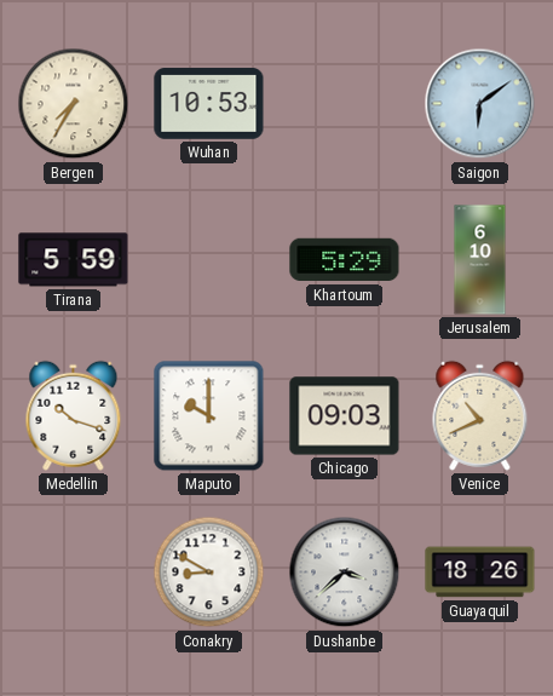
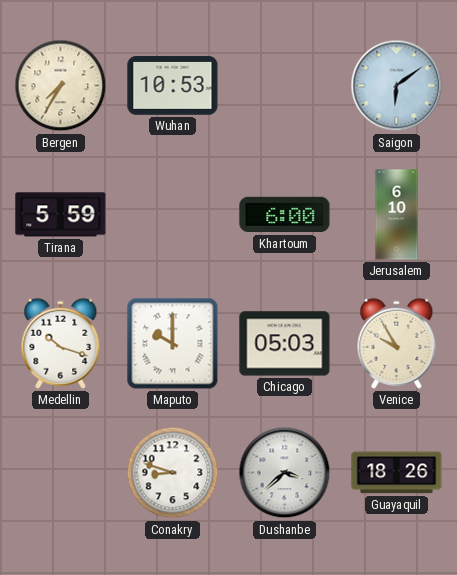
Khartoum: 5:29 -> 6:00 (285, 215)
Chicago: 09:03 -> 05:03 (285, 344)
Venice: 10:41 -> 9:55 (397, 343)
Conakry: 8:50 -> 8:48 (173, 473)
